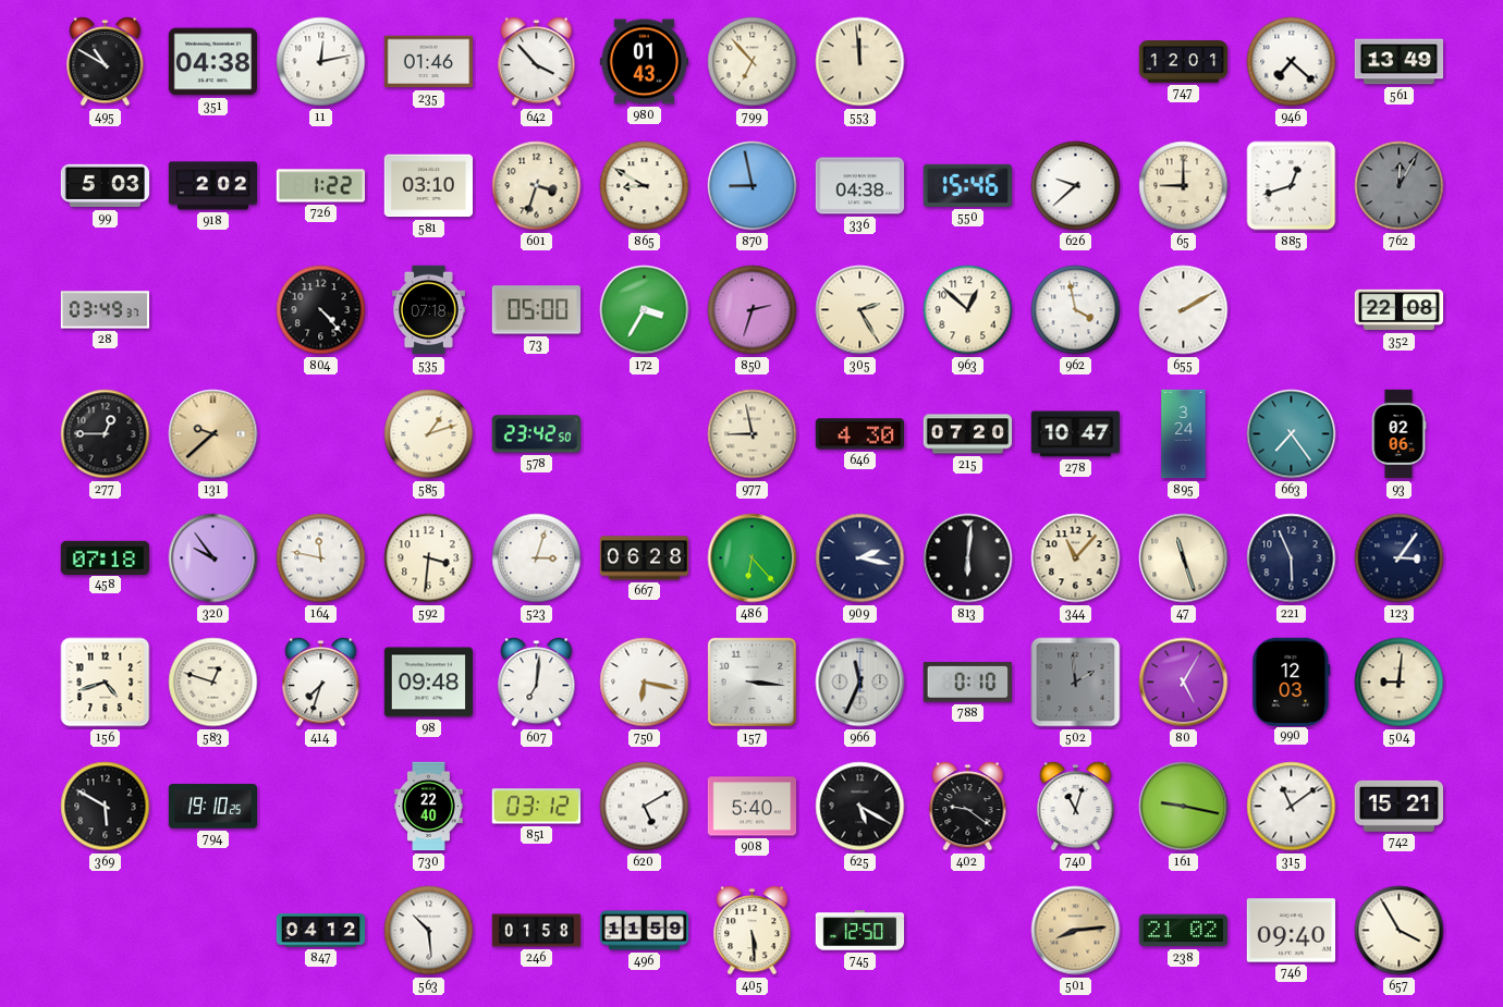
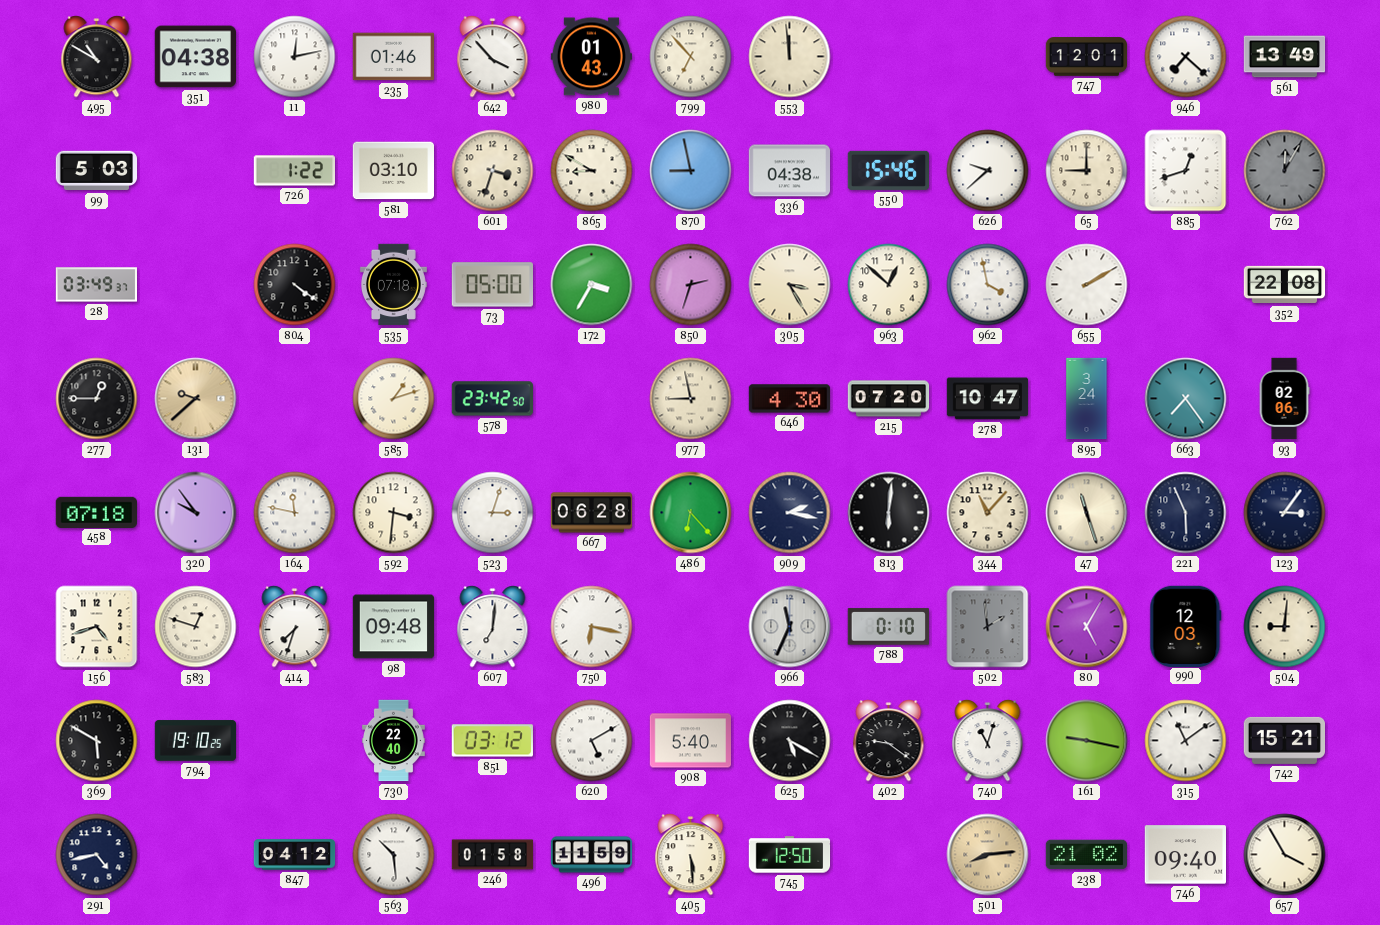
918: 2:02 -> none (213, 186)
804: 4:23 -> 4:21 (295, 285)
305: 2:25 -> 3:25 (790, 285)
157: 3:16 -> none (751, 681)
291: none -> 4:43 (97, 855)
